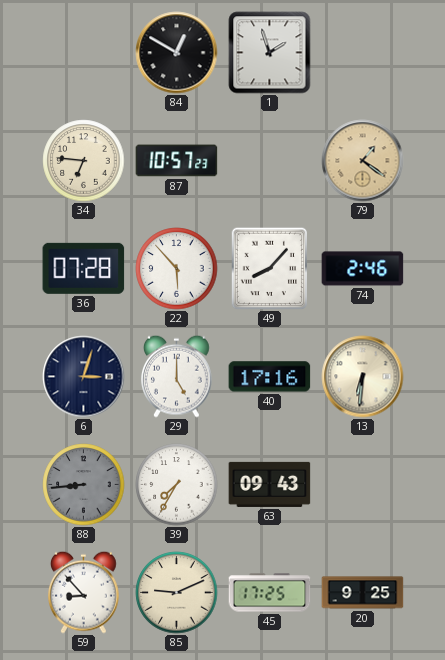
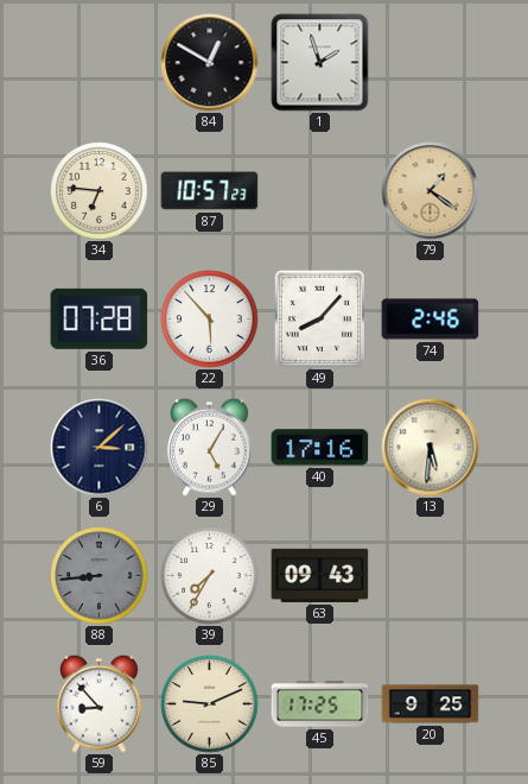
6: 3:03 -> 3:08 (100, 448)
29: 5:00 -> 5:05 (210, 447)
13: 6:31 -> 5:31 (431, 448)
